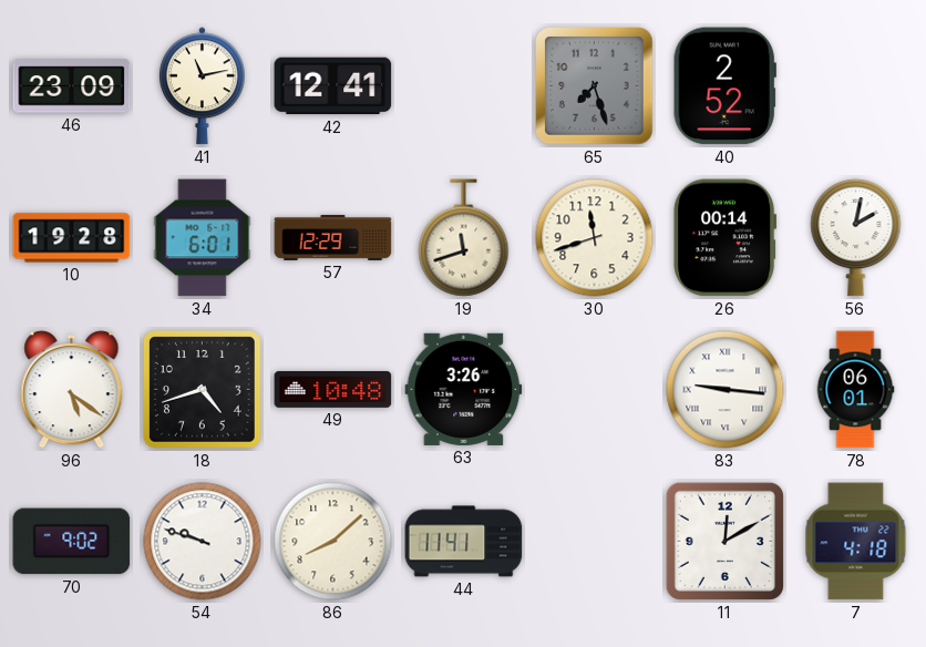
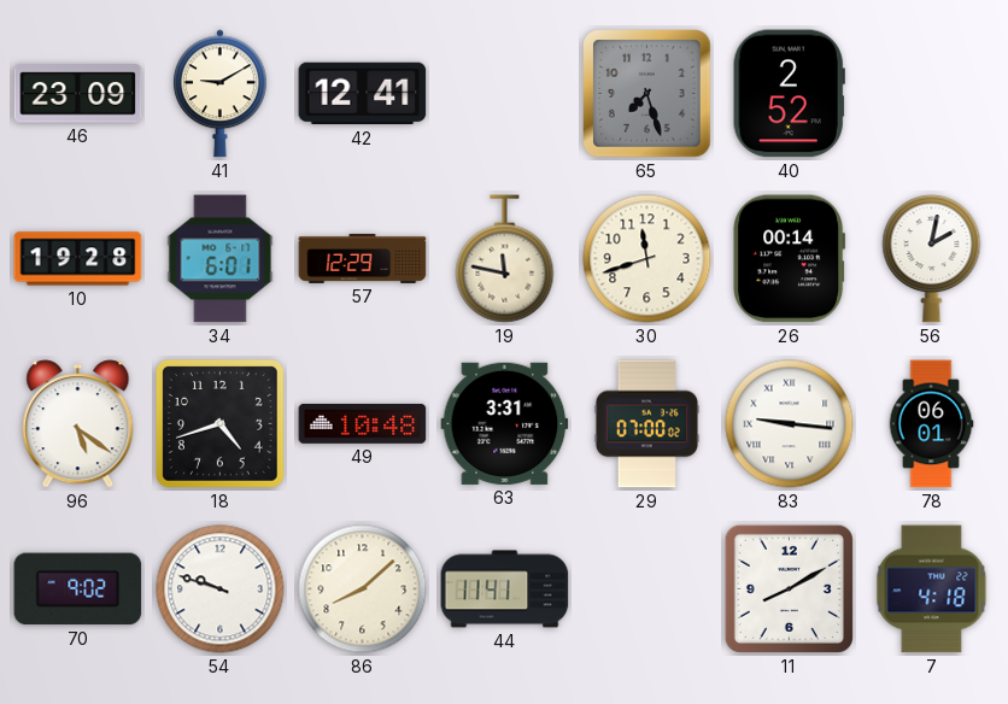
41: 11:13 -> 9:10 (219, 94)
19: 11:42 -> 11:47 (505, 259)
63: 3:26 -> 3:31 (505, 423)
29: none -> 07:00 (646, 424)
11: 12:10 -> 8:10 (789, 588)
